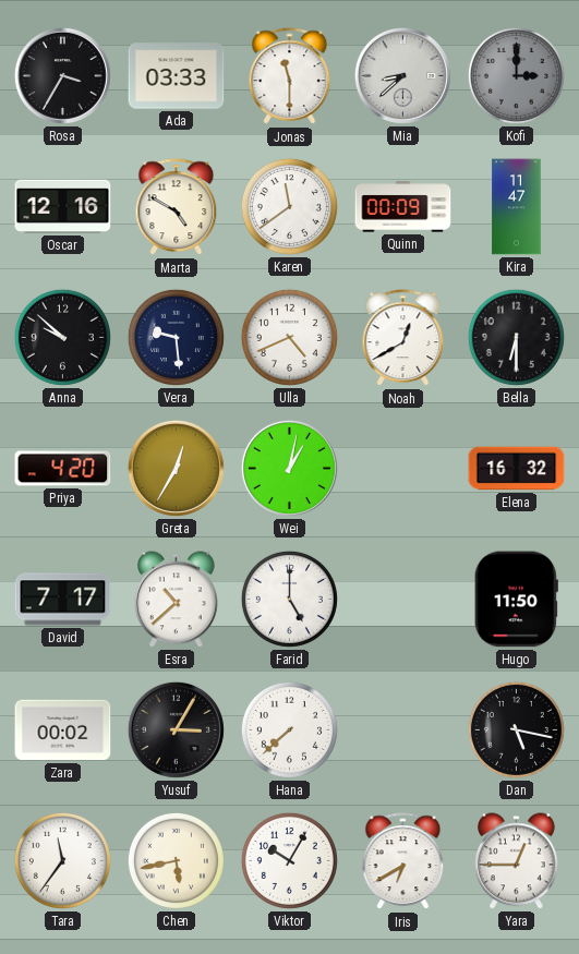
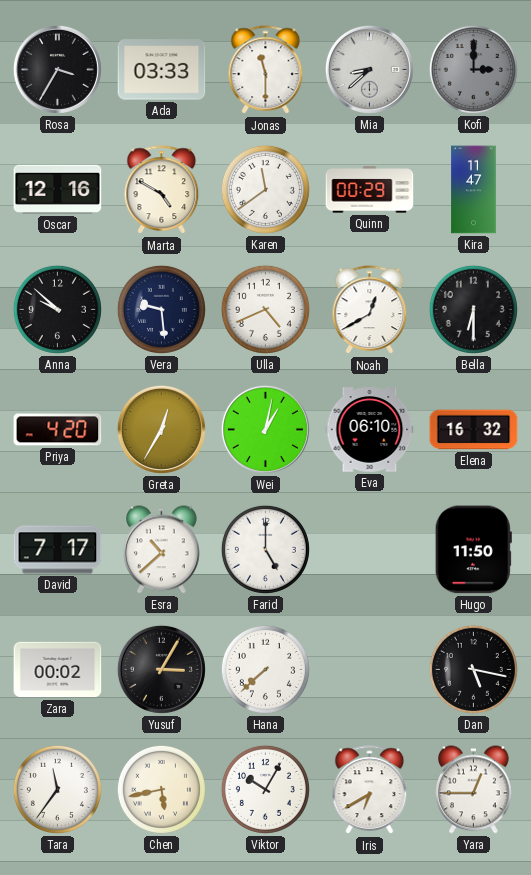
Quinn: 00:09 -> 00:29 (370, 190)
Eva: none -> 06:10 (370, 430)
